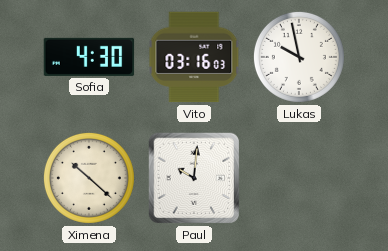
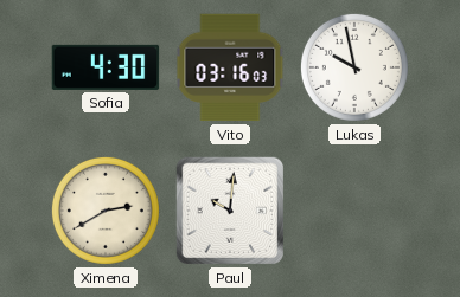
Ximena: 10:22 -> 2:40 (106, 211)
